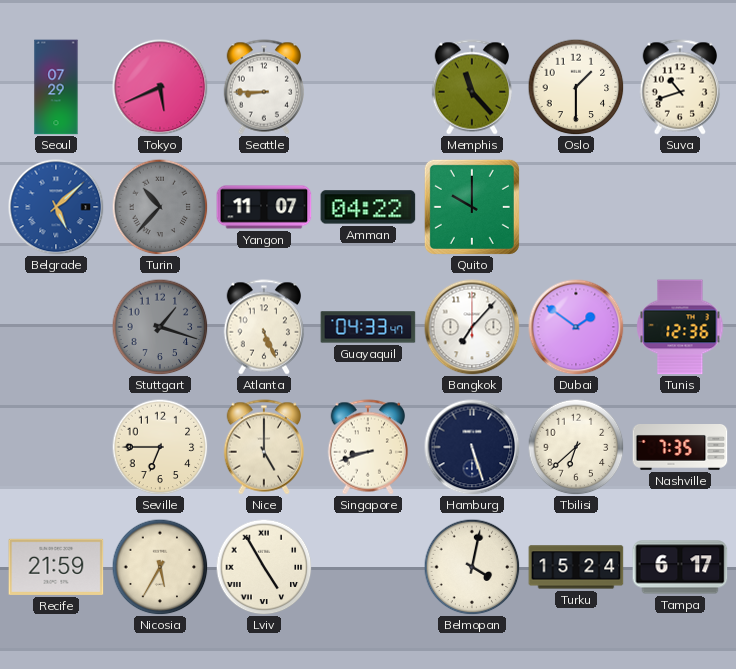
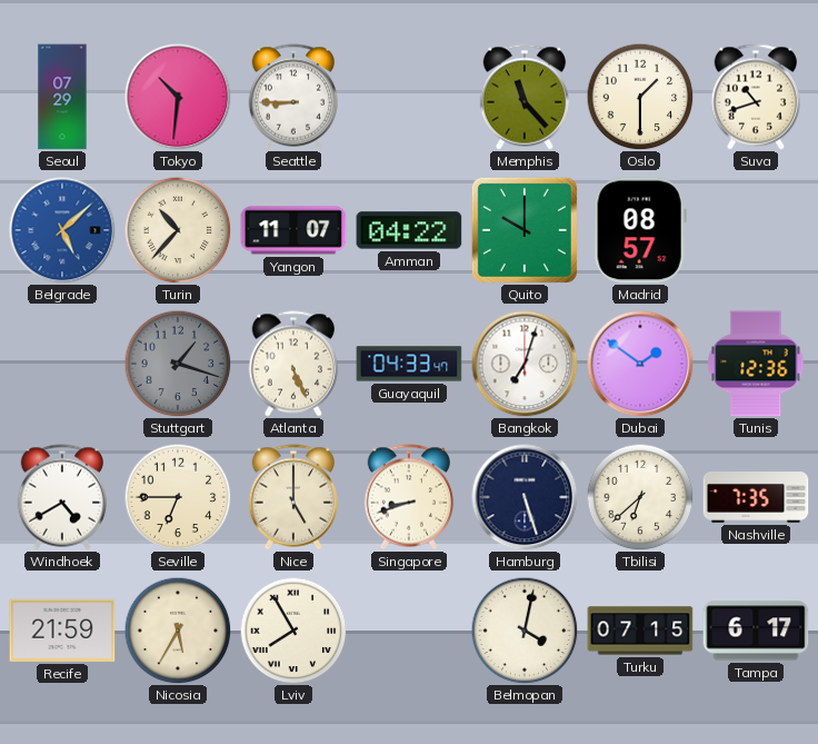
Tokyo: 5:41 -> 10:31 (178, 97)
Turin dial: grey -> cream (178, 230)
Madrid: none -> 08:57 (640, 230)
Bangkok: 7:07 -> 7:03 (525, 364)
Windhoek: none -> 4:40 (62, 497)
Lviv: 4:55 -> 7:55 (293, 631)
Turku: 15:24 -> 07:15 (640, 631)
